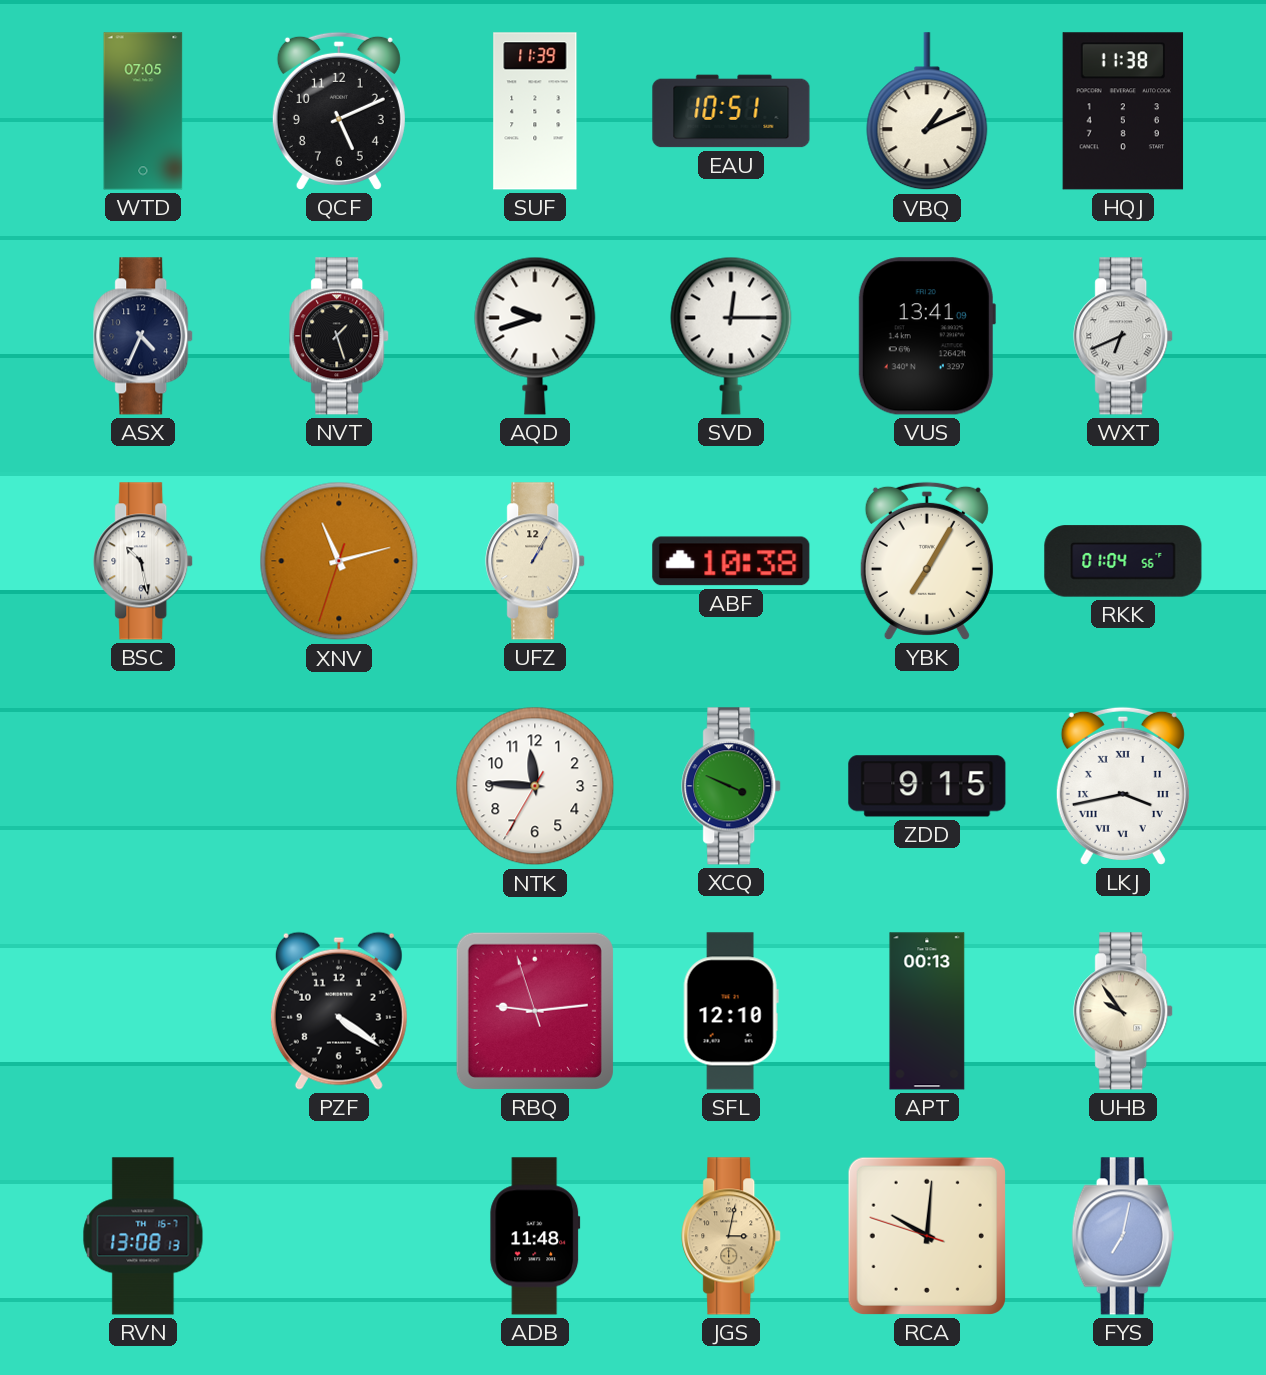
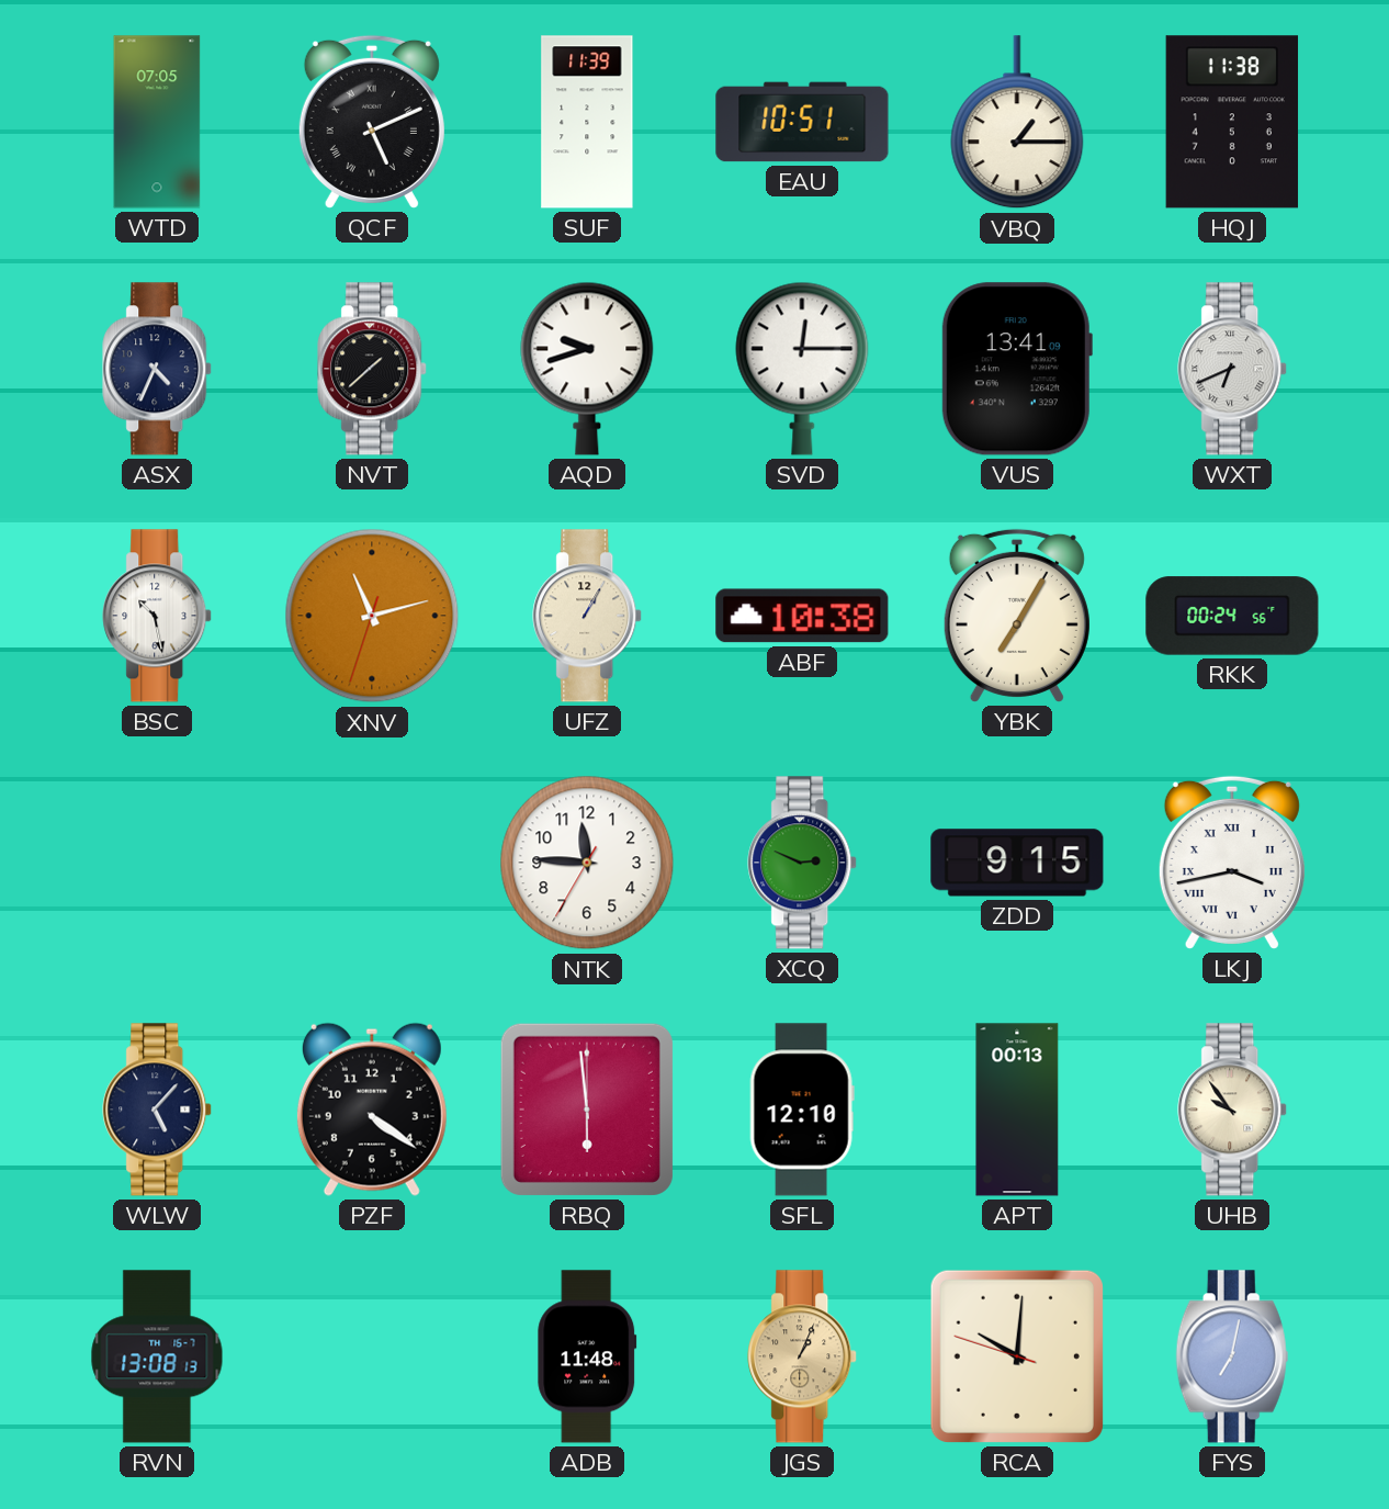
QCF numerals: Arabic -> Roman (372, 122)
VBQ: 1:11 -> 1:15 (1017, 123)
NVT: 1:27 -> 1:38 (373, 369)
RKK: 01:04 -> 00:24 (1232, 616)
XCQ: 3:49 -> 2:49 (803, 863)
WLW: none -> 5:07 (158, 1110)
RBQ: 9:13 -> 5:59 (587, 1110)
JGS: 3:02 -> 1:04 (803, 1356)
